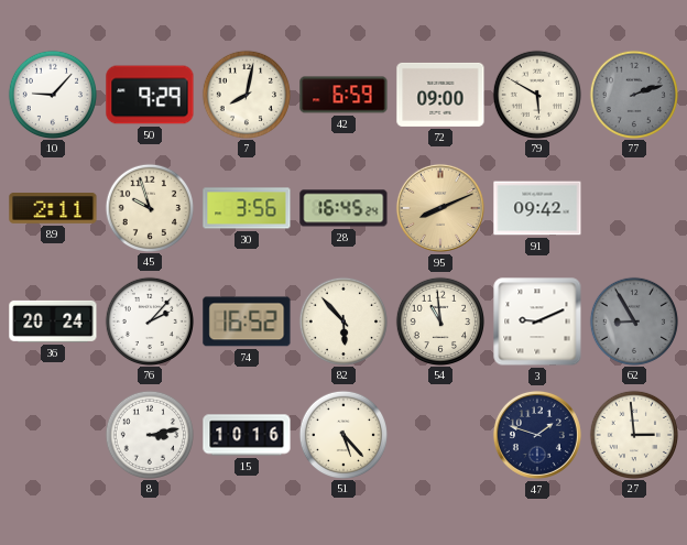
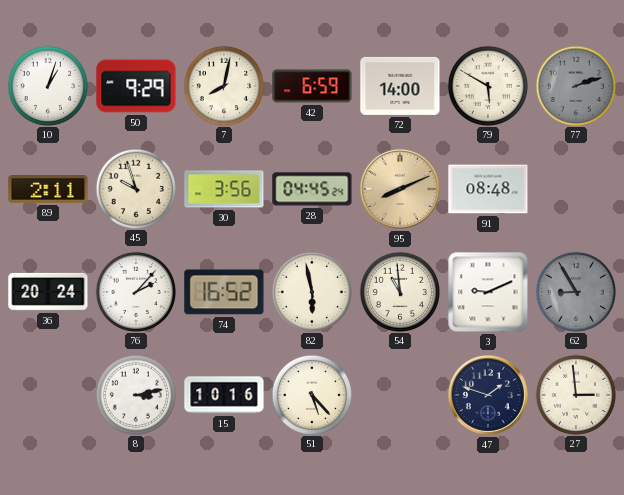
10: 9:07 -> 1:03 (47, 85)
72: 09:00 -> 14:00 (400, 86)
28: 16:45 -> 04:45 (312, 189)
91: 09:42 -> 08:48 (488, 189)
82: 5:53 -> 5:58 (311, 291)
